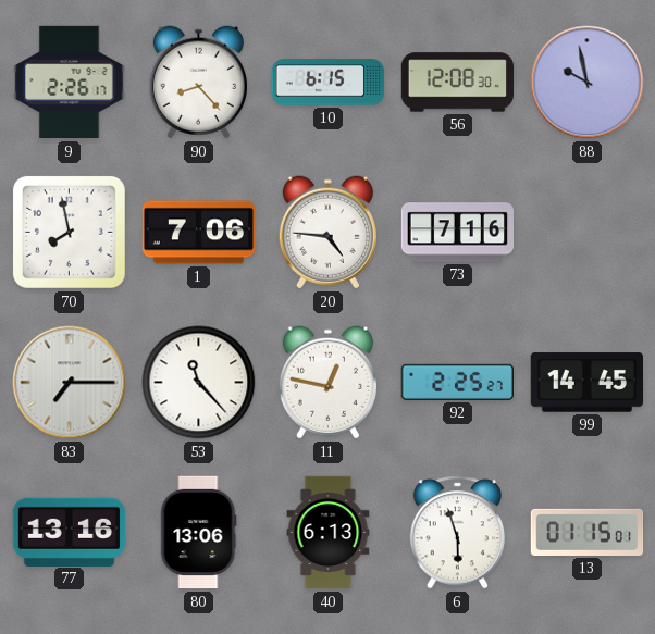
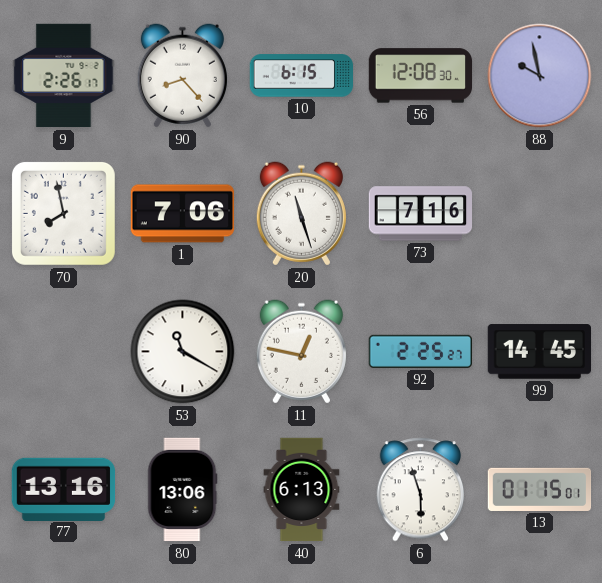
20: 4:46 -> 11:27 (301, 214)
83: 7:15 -> none (70, 383)
53: 11:23 -> 11:20 (183, 352)
